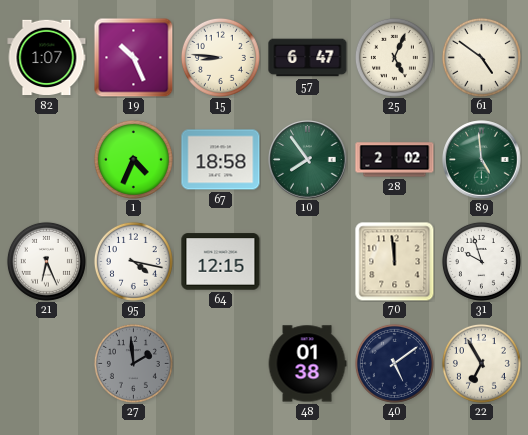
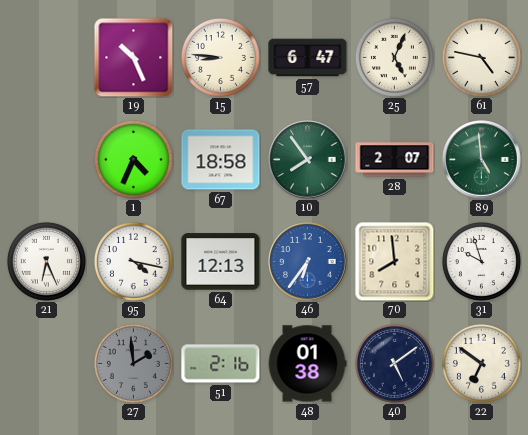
82: 1:07 -> none (47, 58)
61: 4:51 -> 4:47 (481, 57)
28: 2:02 -> 2:07 (395, 160)
64: 12:15 -> 12:13 (221, 262)
46: none -> 6:36 (308, 262)
70: 11:59 -> 7:59 (395, 262)
51: none -> 2:16 (221, 364)
22: 6:55 -> 6:51 (481, 363)
